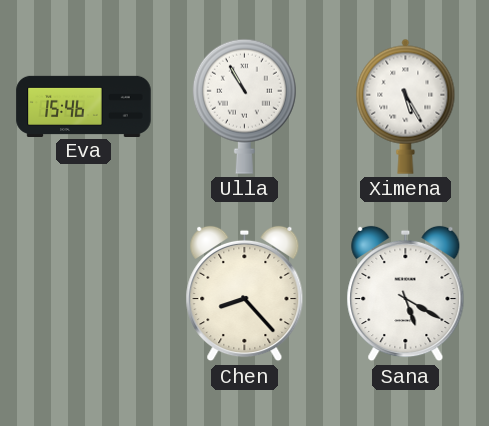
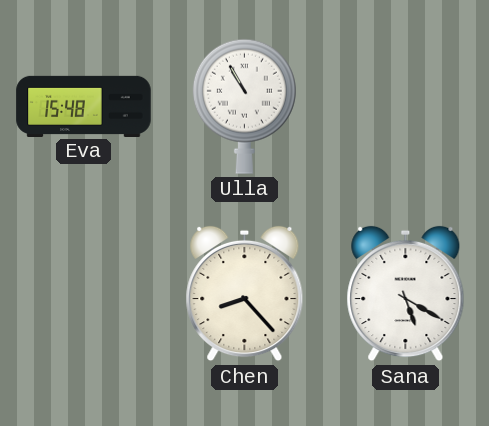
Eva: 15:46 -> 15:48 (84, 106)
Ximena: 5:25 -> none (406, 106)
